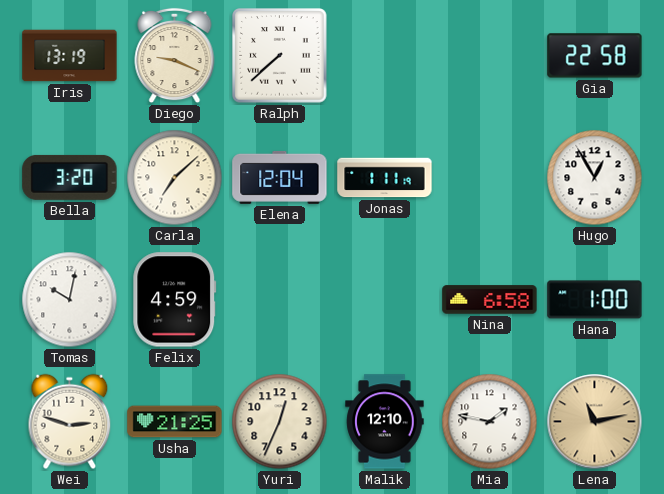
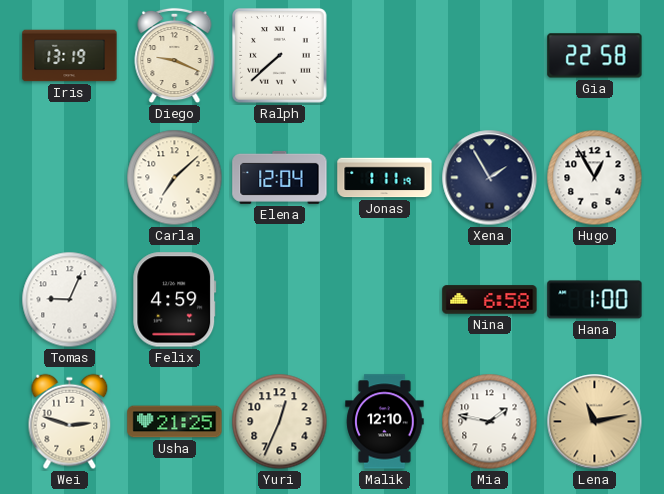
Bella: 3:20 -> none (70, 177)
Xena: none -> 1:55 (490, 178)
Tomas: 10:02 -> 9:04 (70, 300)
